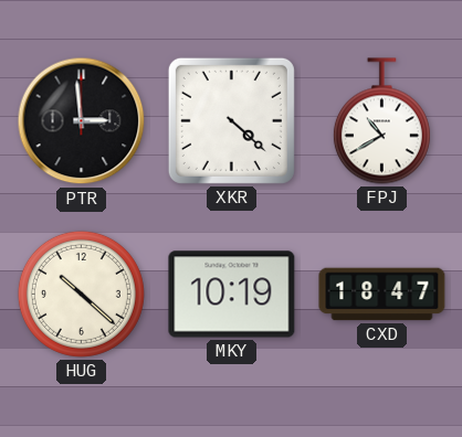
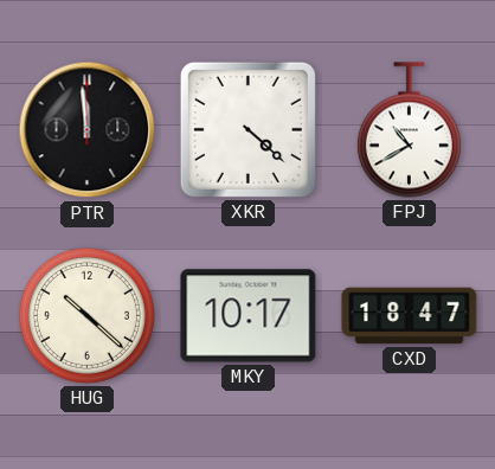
PTR: 2:59 -> 11:59 (88, 130)
MKY: 10:19 -> 10:17 (249, 316)
